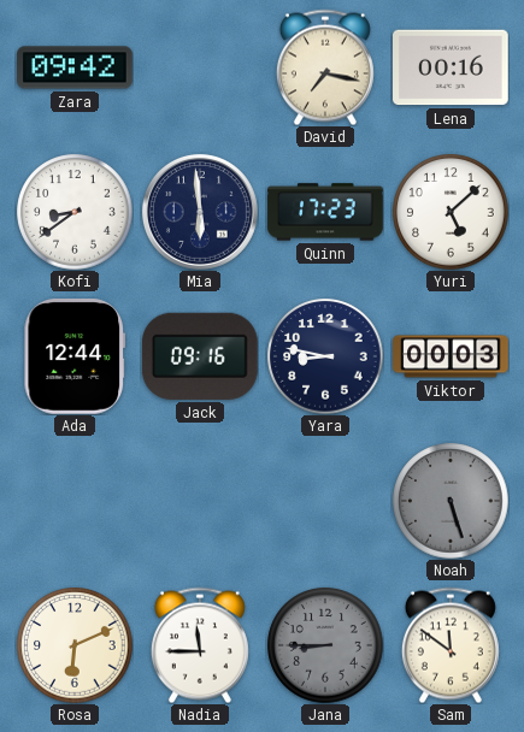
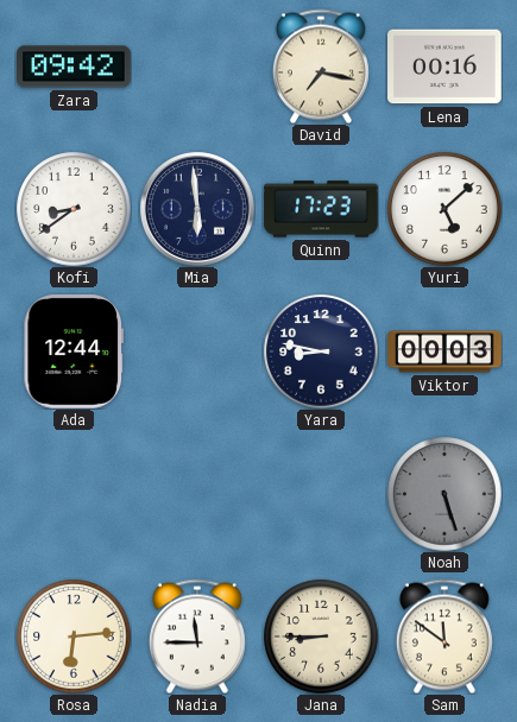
Jack: 09:16 -> none (200, 356)
Rosa: 6:11 -> 6:14 (74, 636)
Jana dial: grey -> cream (321, 636)
